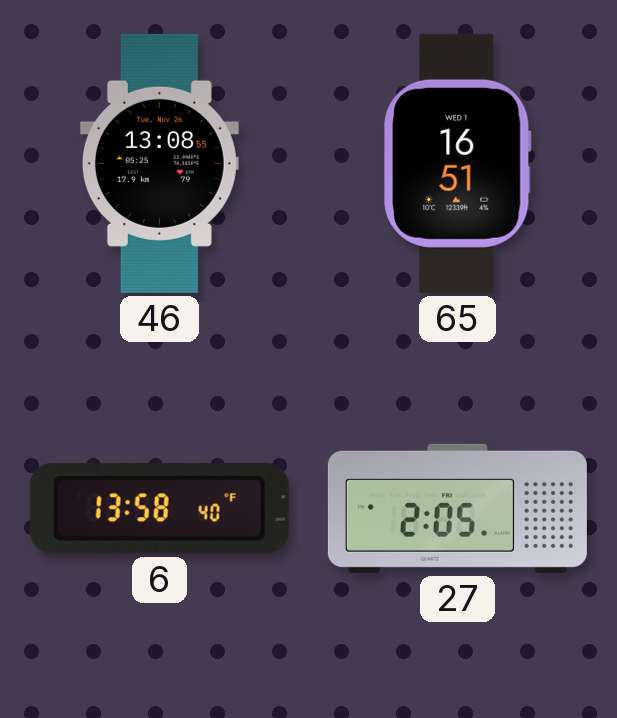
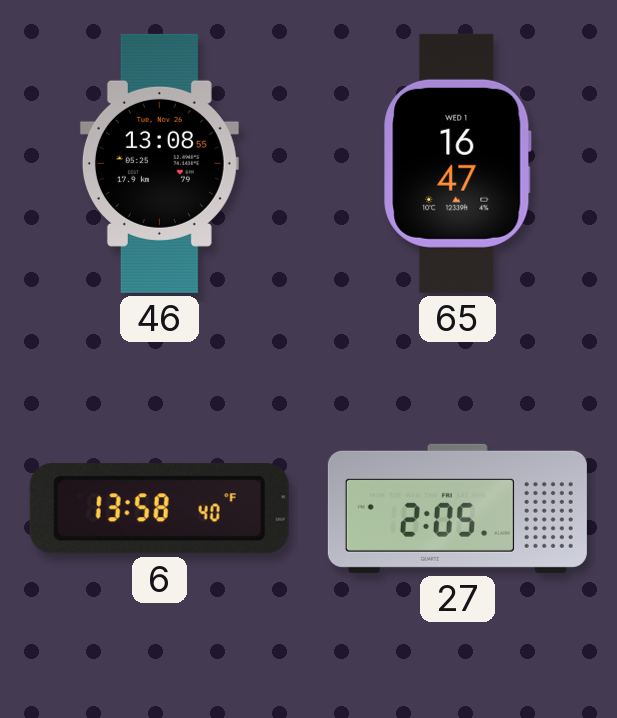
65: 16:51 -> 16:47 (458, 163)
